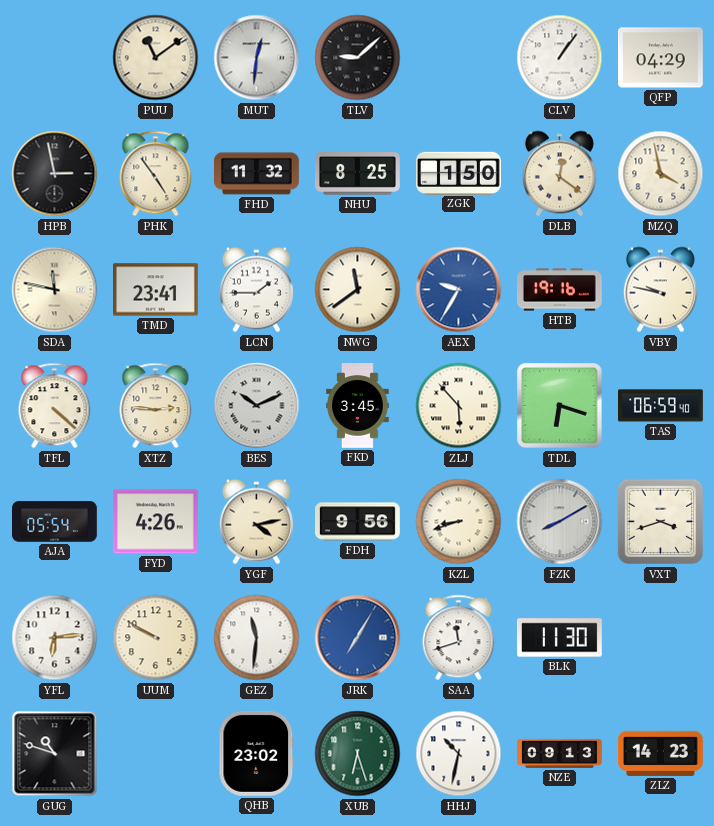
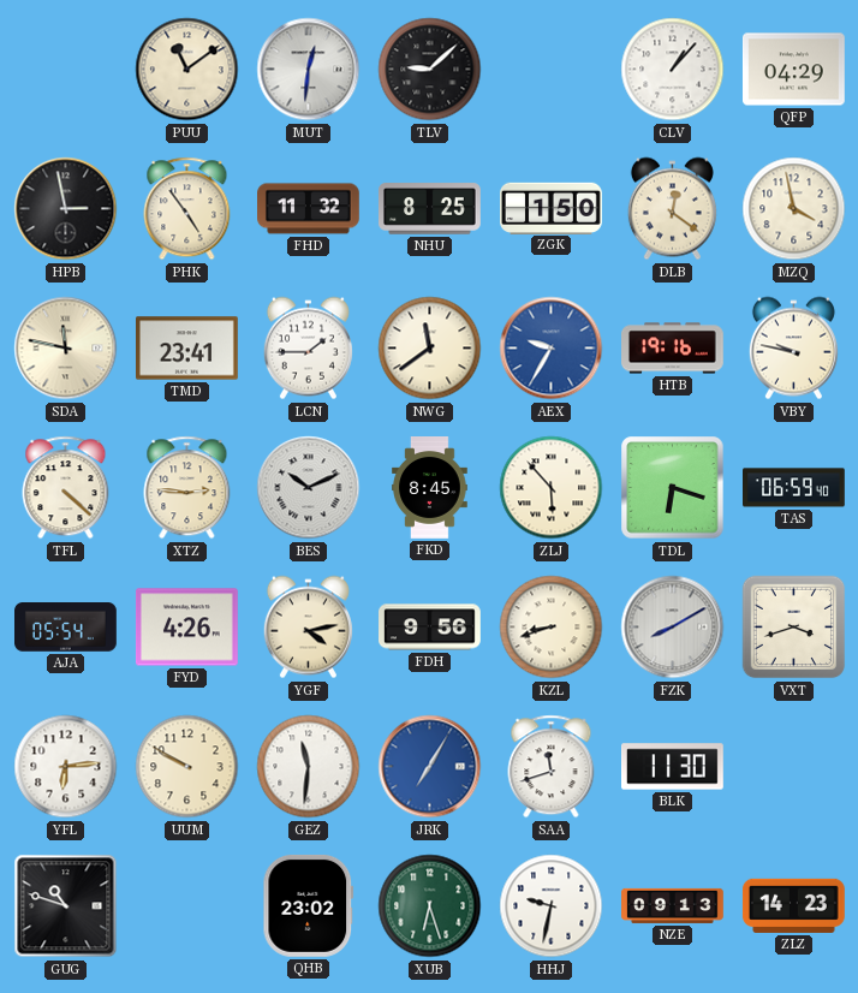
CLV: 1:06 -> 1:07 (673, 70)
FKD: 3:45 -> 8:45 (430, 488)
HHJ: 10:32 -> 9:32 (552, 906)
